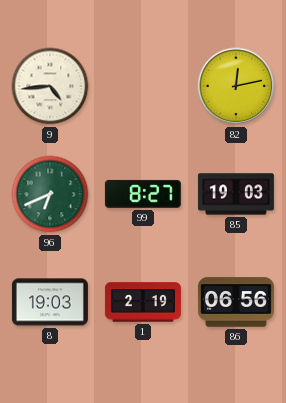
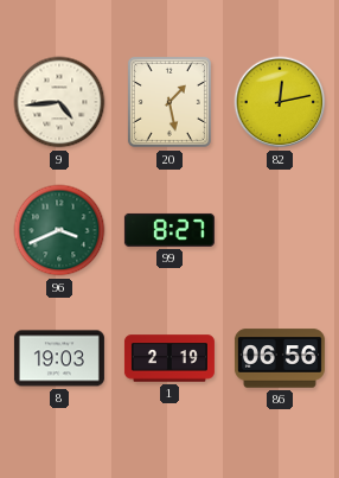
20: none -> 1:28 (170, 102)
96: 6:41 -> 3:41 (59, 230)
85: 19:03 -> none (236, 194)
